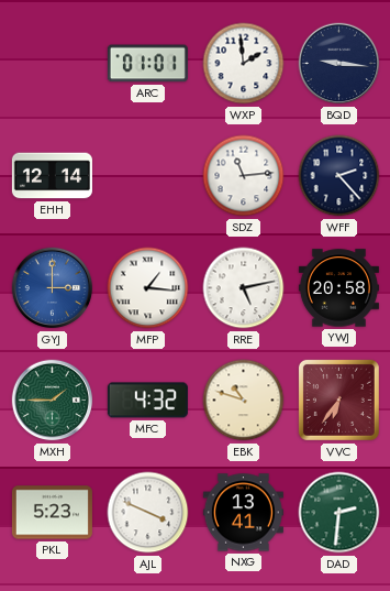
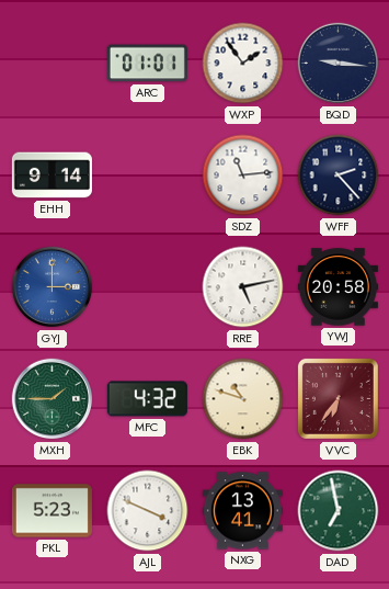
WXP: 1:59 -> 1:54 (243, 64)
EHH: 12:14 -> 9:14 (52, 175)
MFP: 1:16 -> none (148, 288)
DAD: 2:31 -> 6:58 (339, 511)
